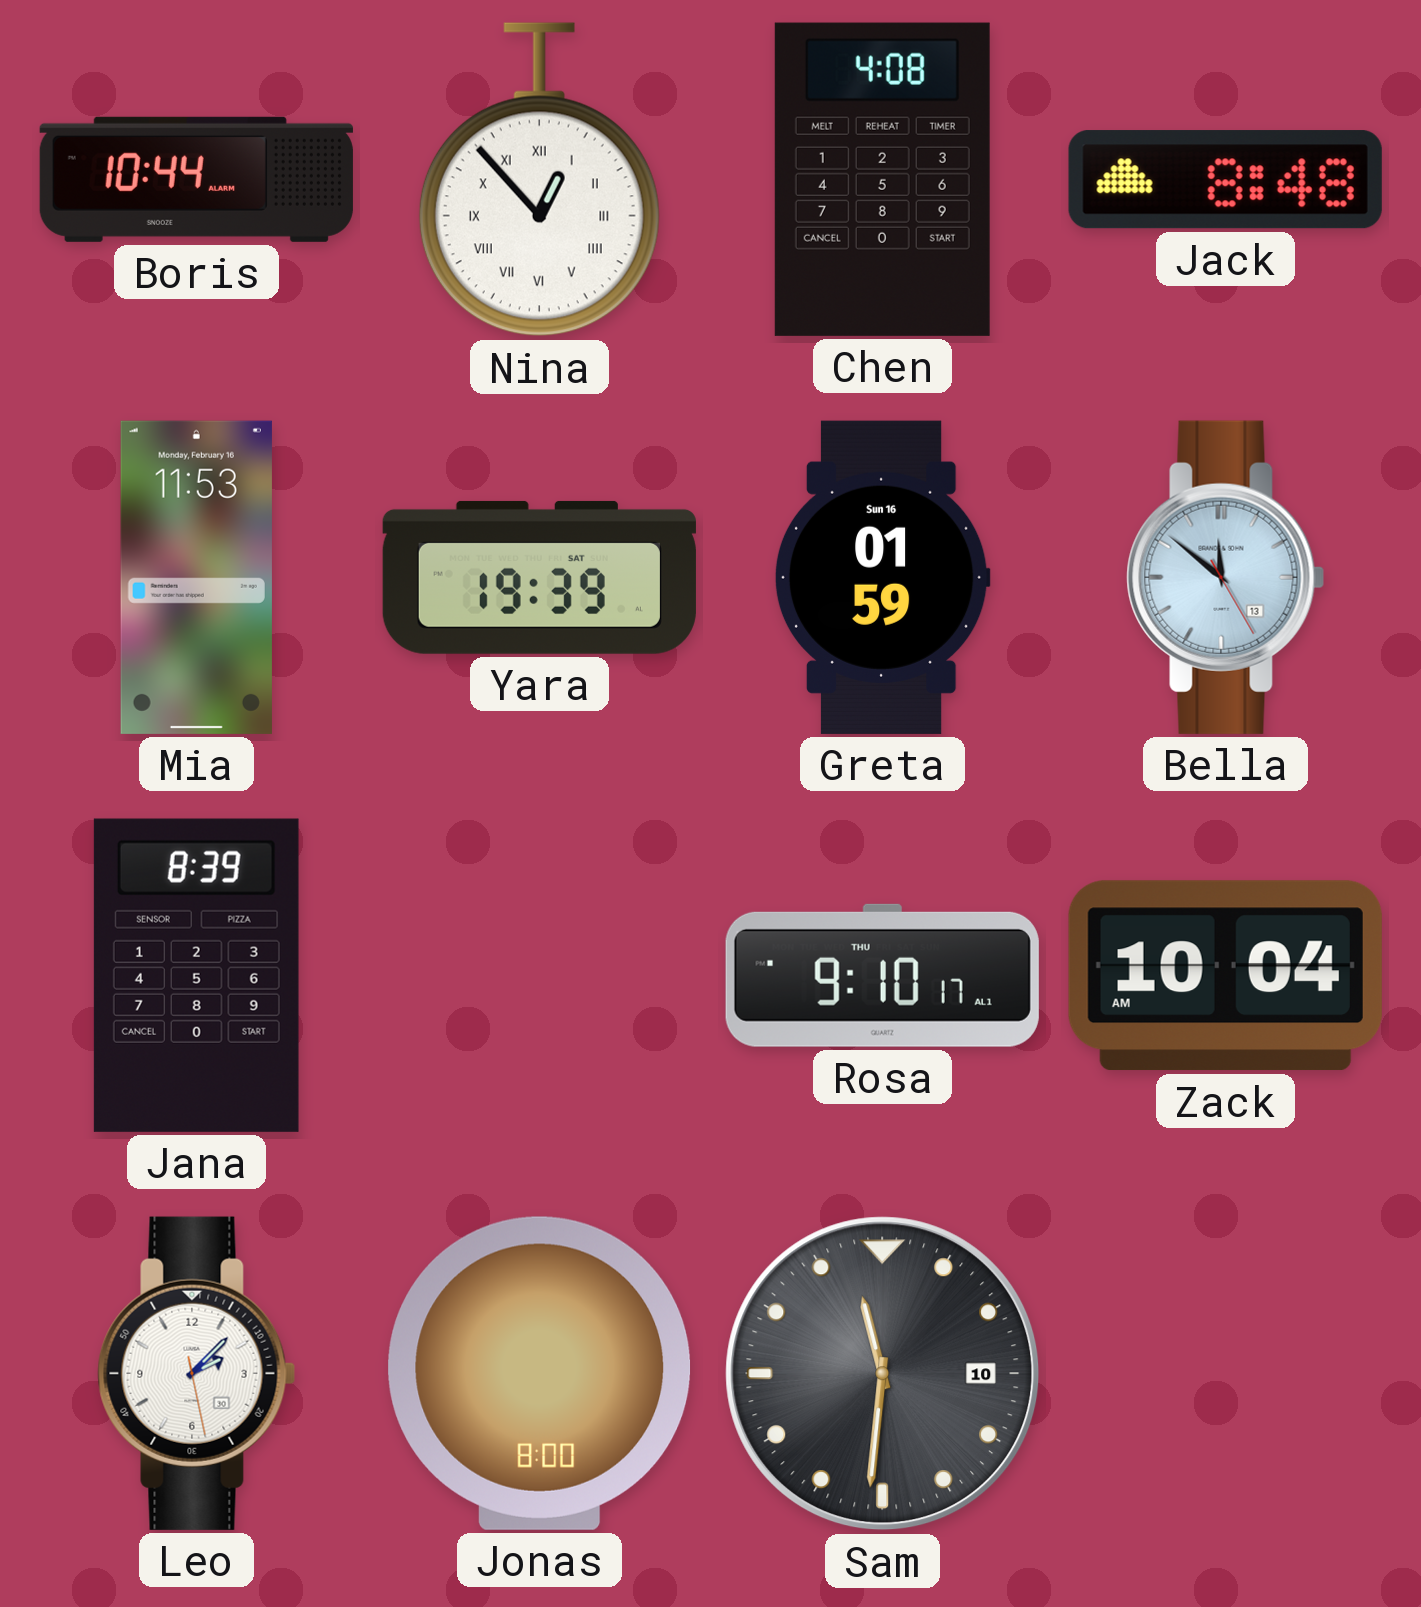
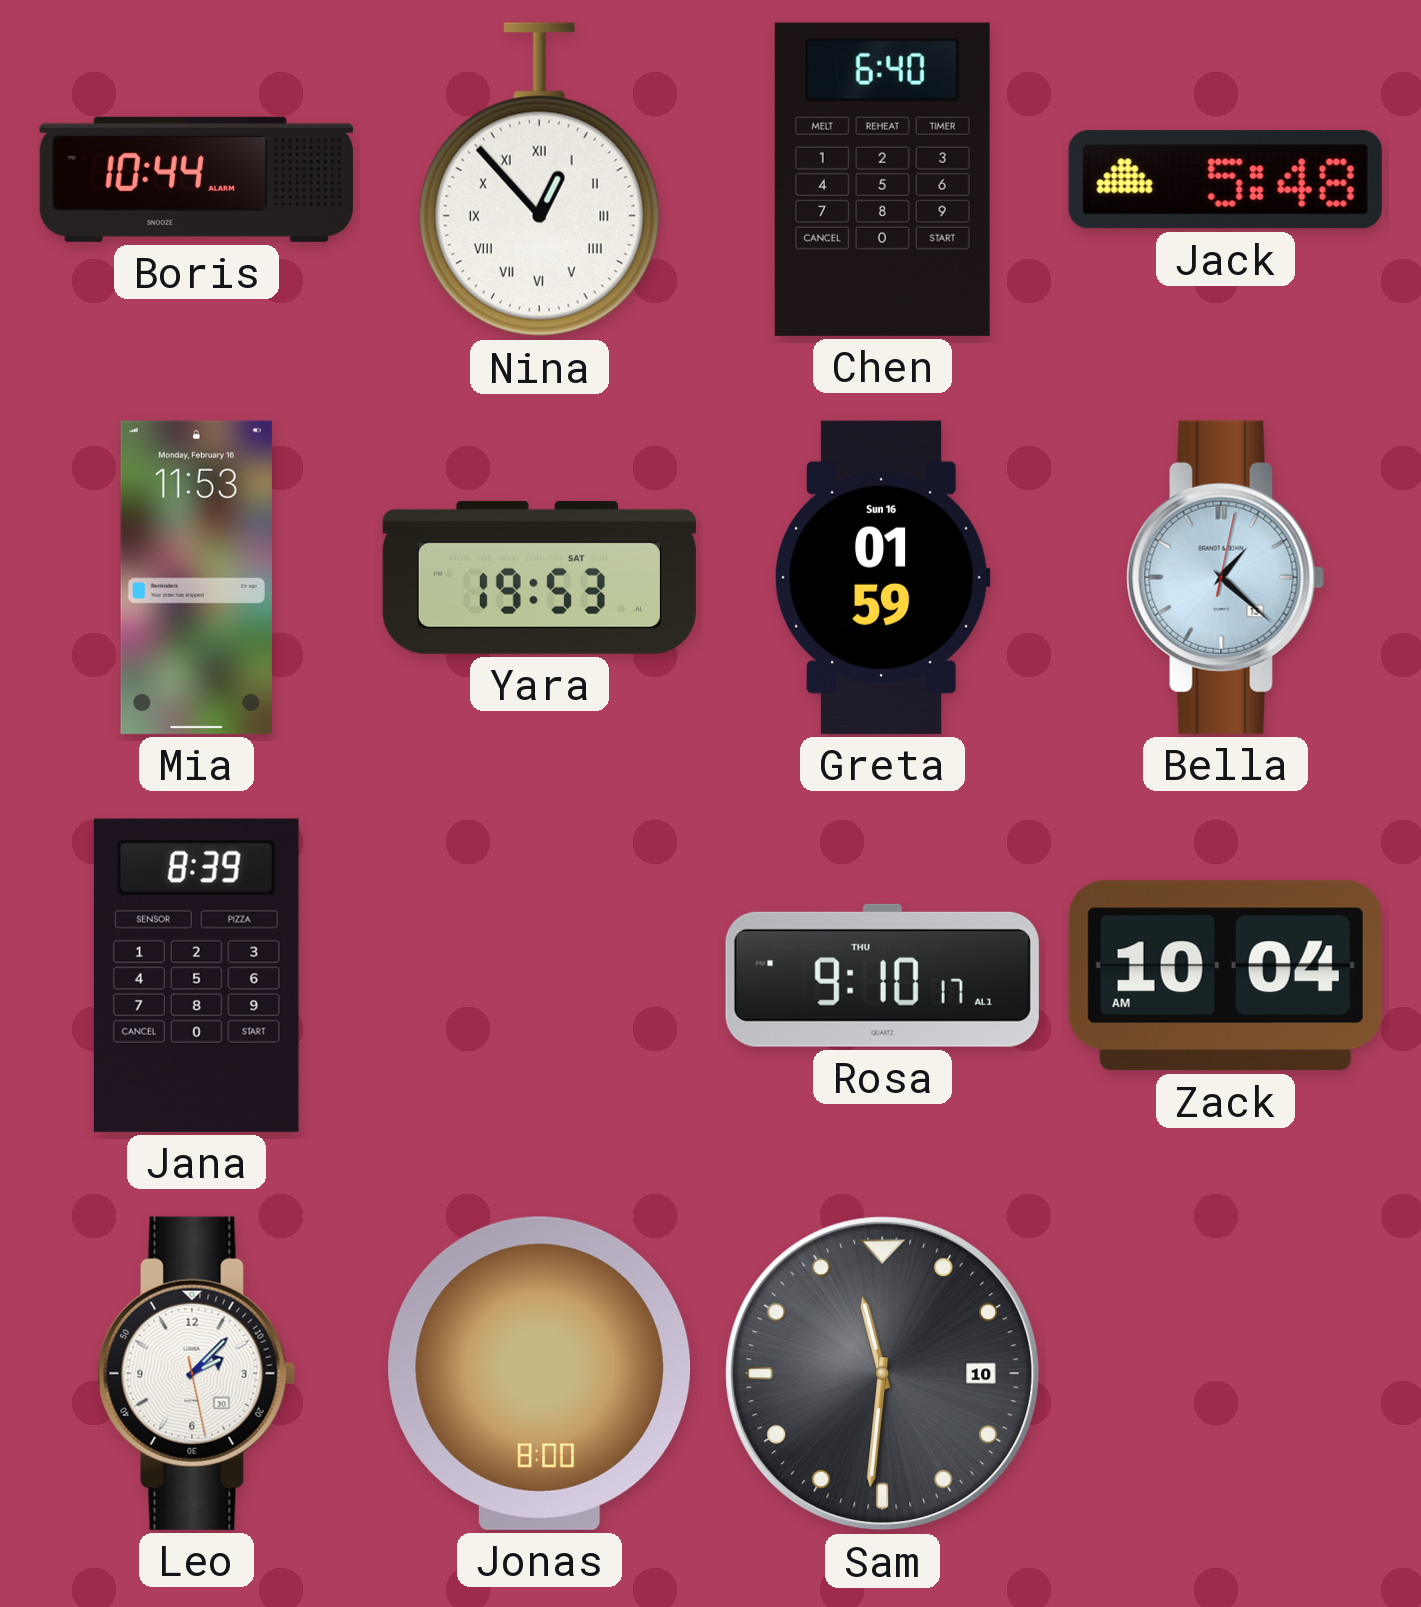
Chen: 4:08 -> 6:40 (882, 179)
Jack: 8:48 -> 5:48 (1225, 180)
Yara: 19:39 -> 19:53 (539, 577)
Bella: 11:51 -> 1:22 (1226, 577)
